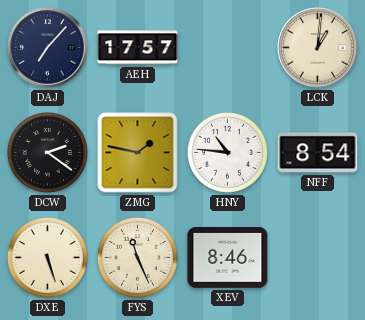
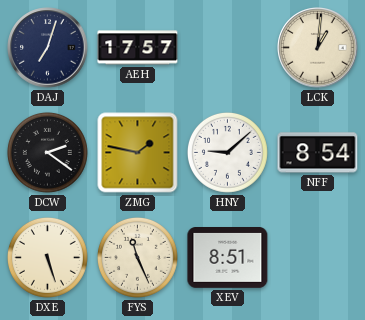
DAJ: 7:07 -> 7:03 (48, 48)
HNY: 10:46 -> 9:08 (227, 152)
XEV: 8:46 -> 8:51 (228, 258)
